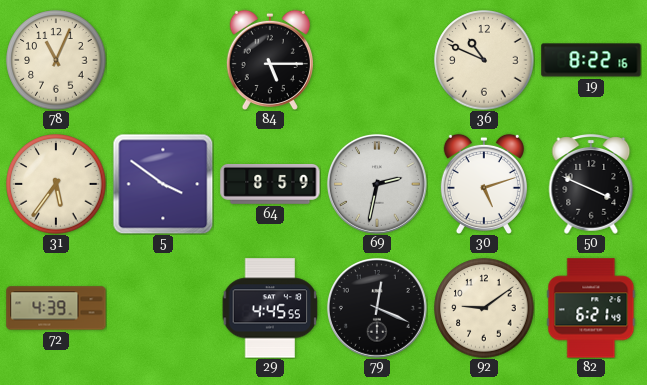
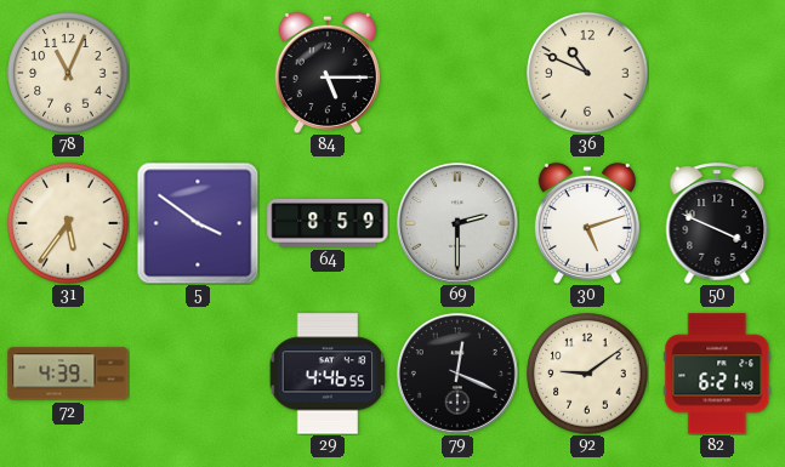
19: 8:22 -> none (591, 60)
69: 2:32 -> 2:30 (457, 223)
29: 4:45 -> 4:46 (328, 374)
